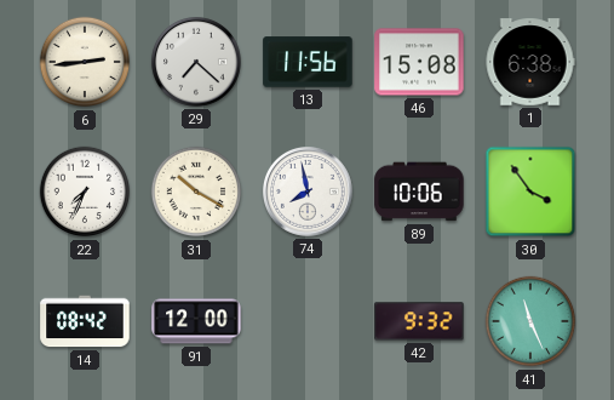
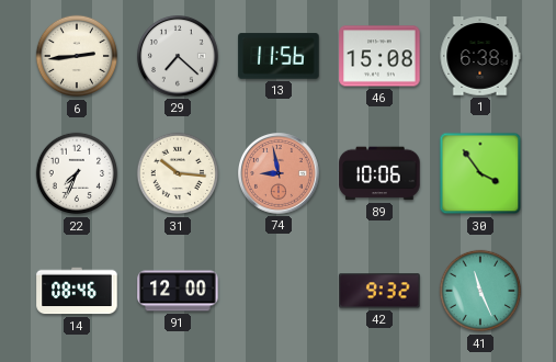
31: 10:20 -> 10:16 (178, 173)
74: 7:58 -> 8:58 (280, 174)
74 dial: white -> salmon (280, 174)
14: 08:42 -> 08:46 (77, 291)
